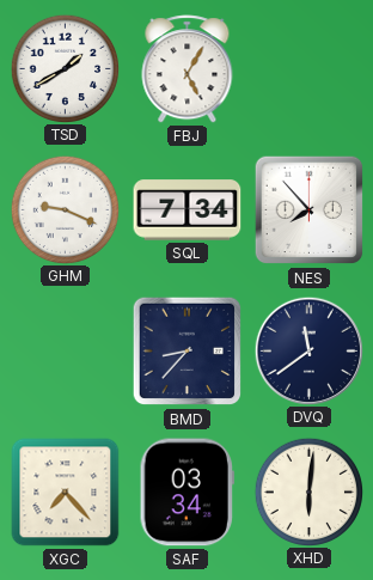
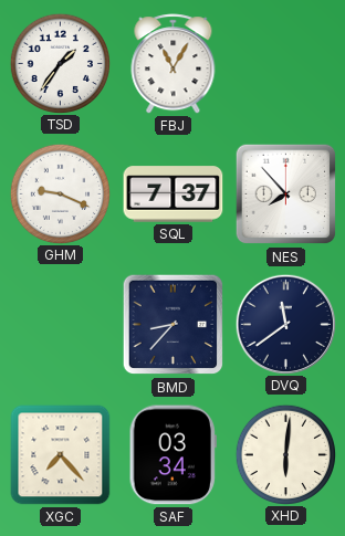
TSD: 1:40 -> 1:36 (60, 63)
FBJ: 5:05 -> 11:05 (174, 64)
SQL: 7:34 -> 7:37 (174, 195)
